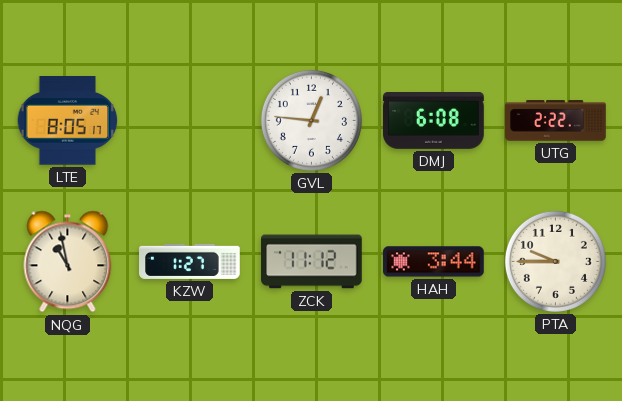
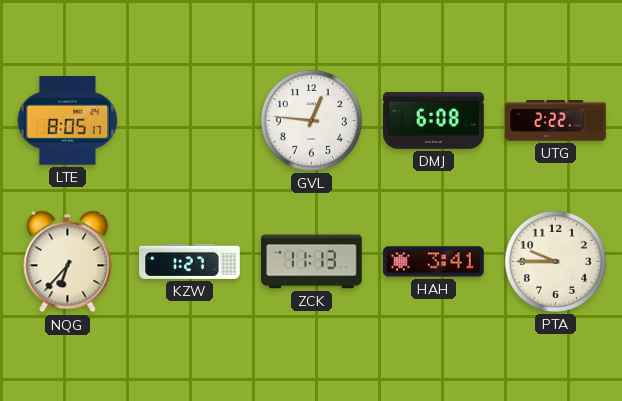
NQG: 10:58 -> 6:37 (68, 262)
ZCK: 11:12 -> 11:13 (312, 262)
HAH: 3:44 -> 3:41 (434, 262)
